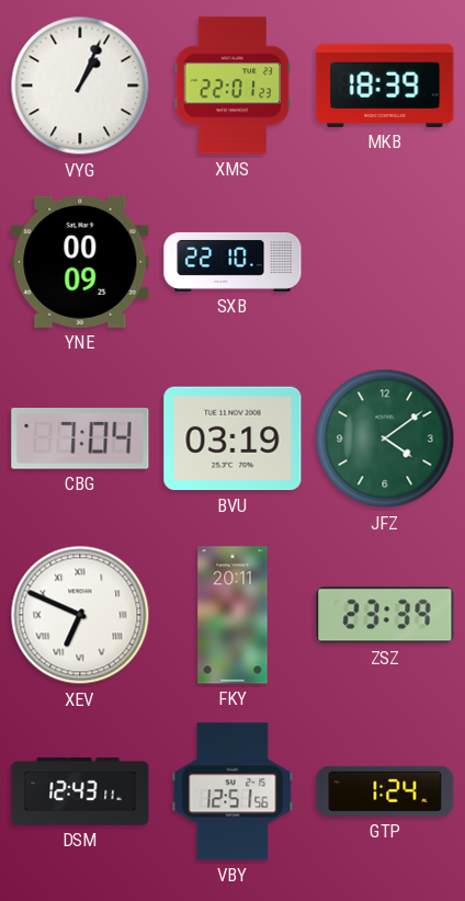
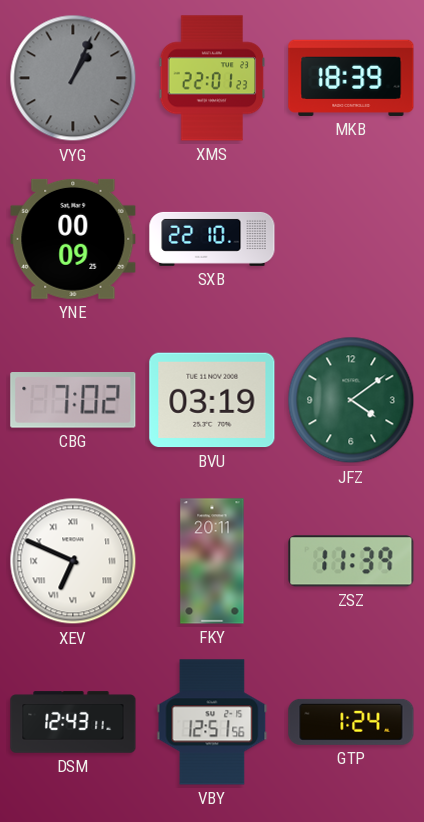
VYG dial: white -> grey (73, 78)
CBG: 7:04 -> 7:02 (73, 401)
ZSZ: 23:39 -> 11:39 (351, 561)
